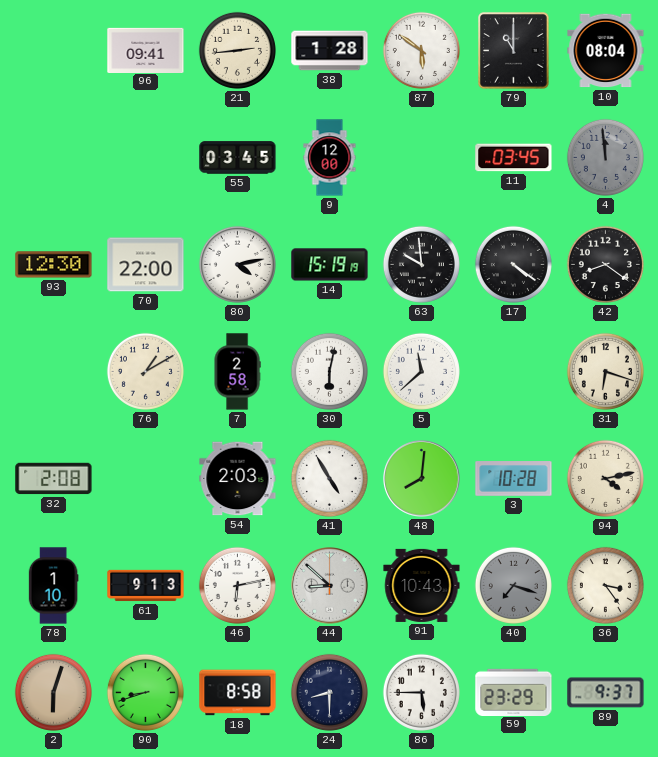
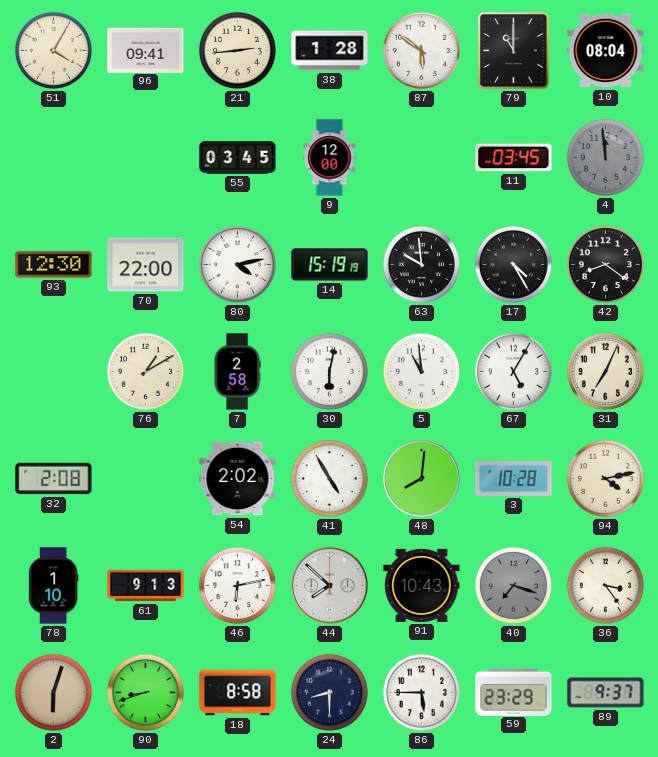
51: none -> 4:05 (53, 50)
17: 4:21 -> 4:25 (513, 264)
5: 11:38 -> 10:59 (421, 371)
67: none -> 5:05 (513, 371)
31: 6:18 -> 7:04 (605, 371)
54: 2:03 -> 2:02 (238, 479)
44: 8:52 -> 7:52 (330, 586)
